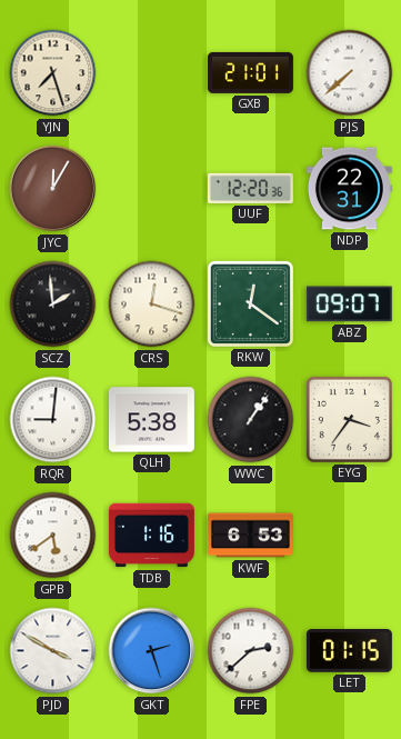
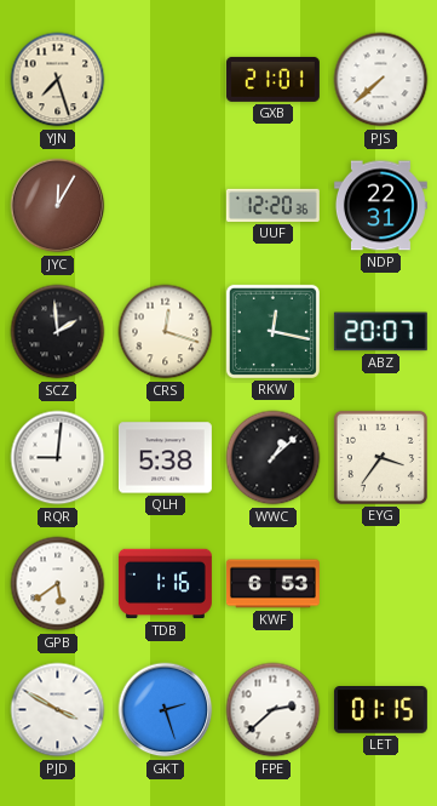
RKW: 12:21 -> 12:17 (272, 331)
ABZ: 09:07 -> 20:07 (380, 332)
WWC: 1:06 -> 1:08 (274, 458)
